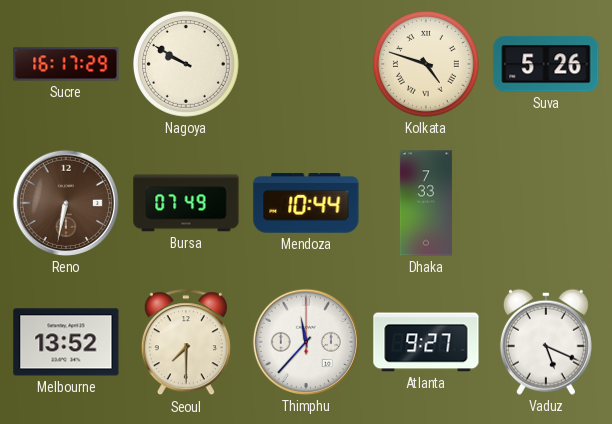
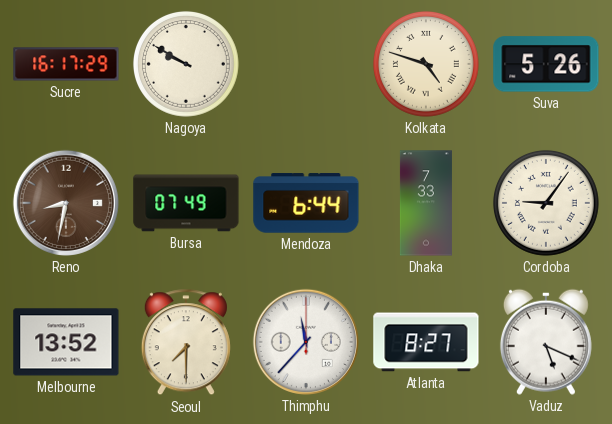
Reno: 6:32 -> 8:32 (66, 203)
Mendoza: 10:44 -> 6:44 (306, 203)
Cordoba: none -> 9:06 (546, 203)
Atlanta: 9:27 -> 8:27 (426, 342)
